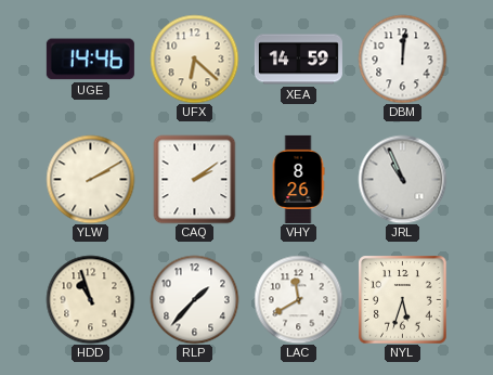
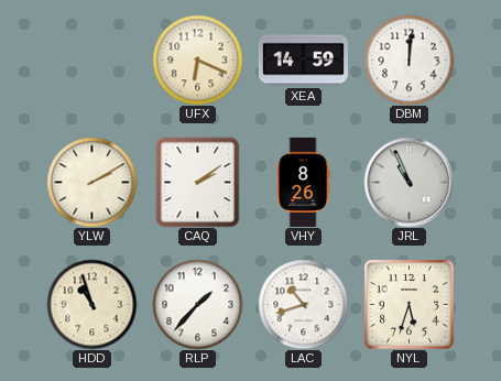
UGE: 14:46 -> none (90, 60)
UFX: 6:22 -> 6:19 (197, 59)
LAC: 11:40 -> 10:42 (303, 304)
